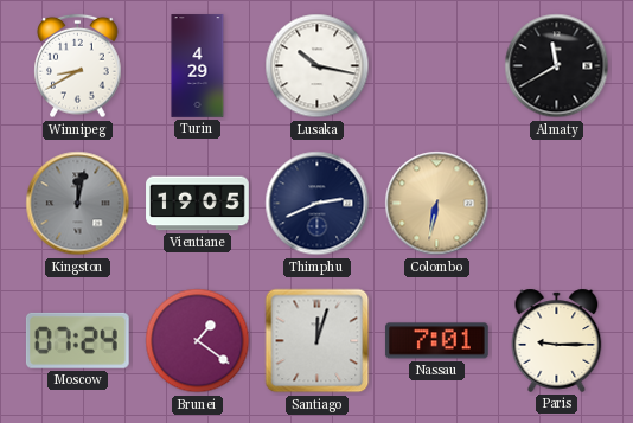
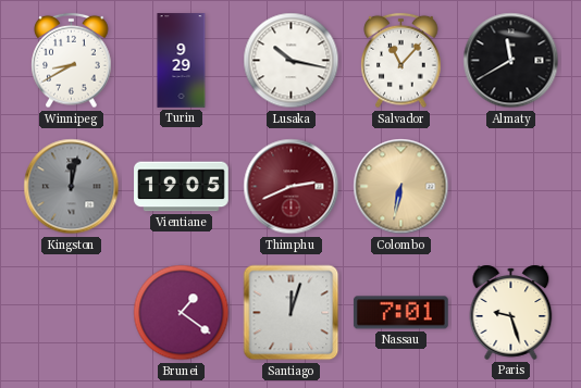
Turin: 4:29 -> 9:29 (182, 61)
Salvador: none -> 11:07 (401, 61)
Thimphu dial: navy -> burgundy (292, 187)
Moscow: 07:24 -> none (77, 340)
Paris: 9:15 -> 9:27 (511, 312)
